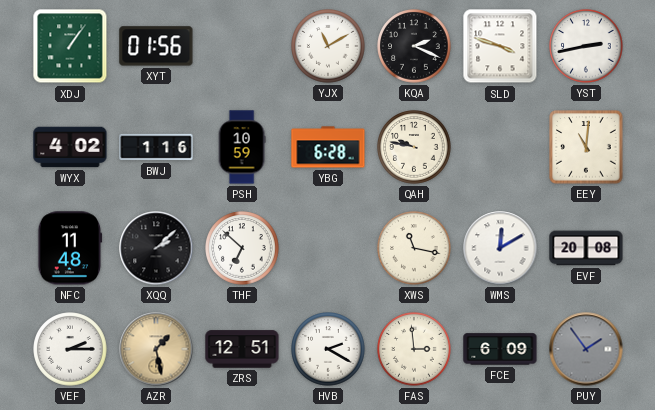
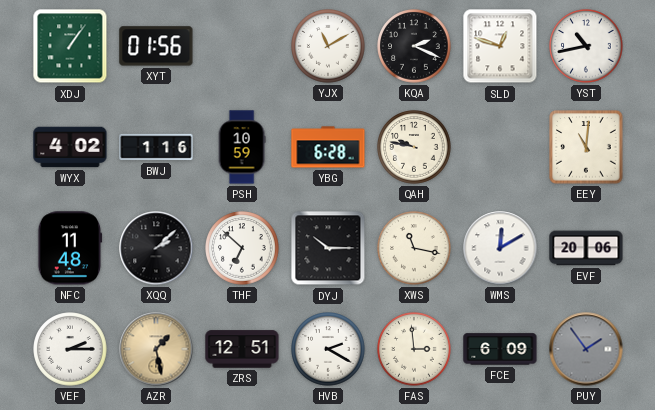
SLD: 3:48 -> 12:48 (500, 46)
YST: 2:43 -> 10:43 (586, 46)
DYJ: none -> 10:15 (328, 248)
EVF: 20:08 -> 20:06 (586, 248)
